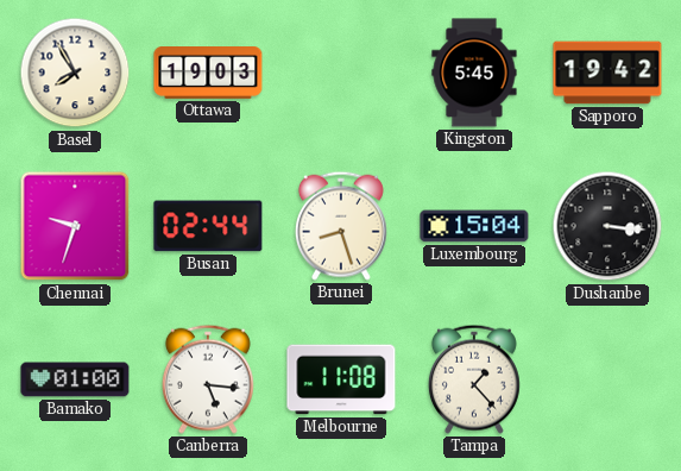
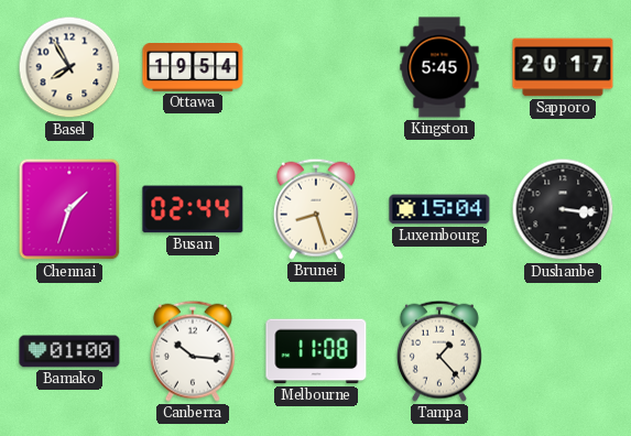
Ottawa: 19:03 -> 19:54 (193, 68)
Sapporo: 19:42 -> 20:17 (563, 67)
Chennai: 9:33 -> 1:33 (69, 209)
Canberra: 5:16 -> 10:16 (193, 351)
